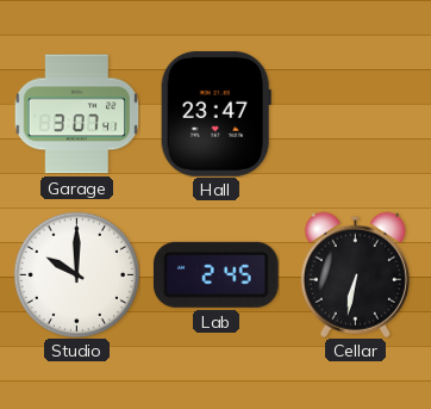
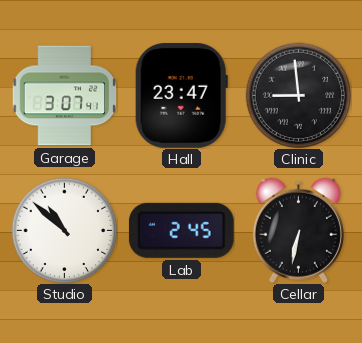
Clinic: none -> 8:59 (298, 95)
Studio: 10:00 -> 10:52 (64, 230)
